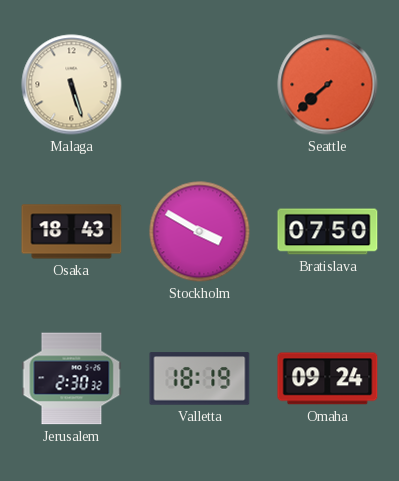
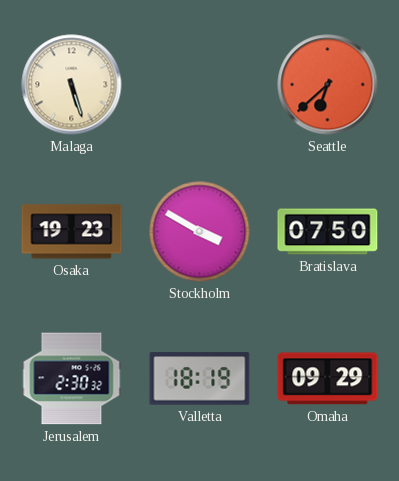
Seattle: 7:38 -> 6:38 (328, 85)
Osaka: 18:43 -> 19:23 (72, 232)
Omaha: 09:24 -> 09:29 (328, 379)
